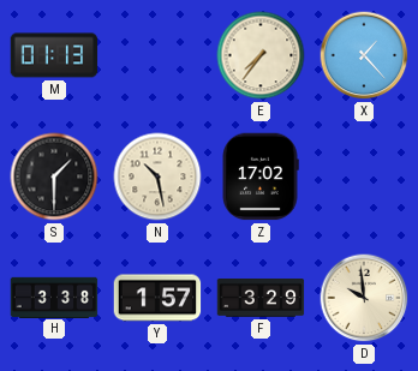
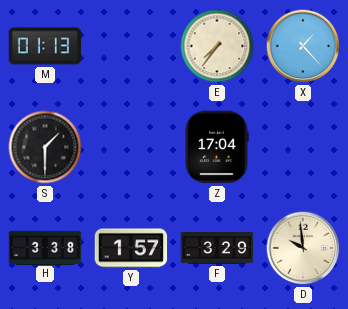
N: 10:28 -> none (157, 176)
Z: 17:02 -> 17:04 (217, 147)
